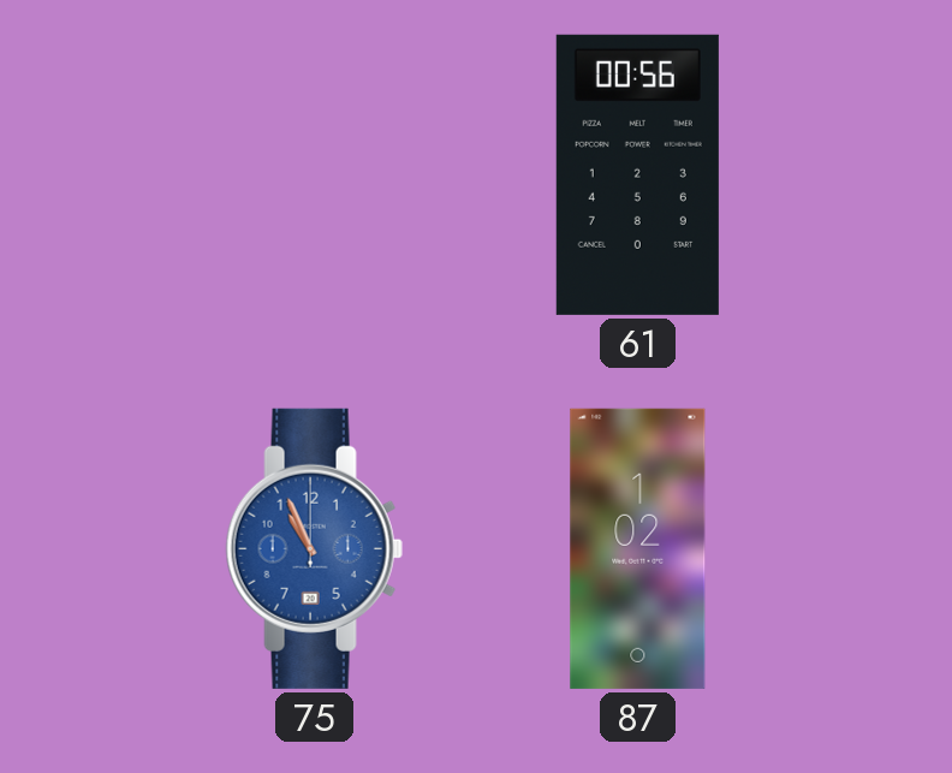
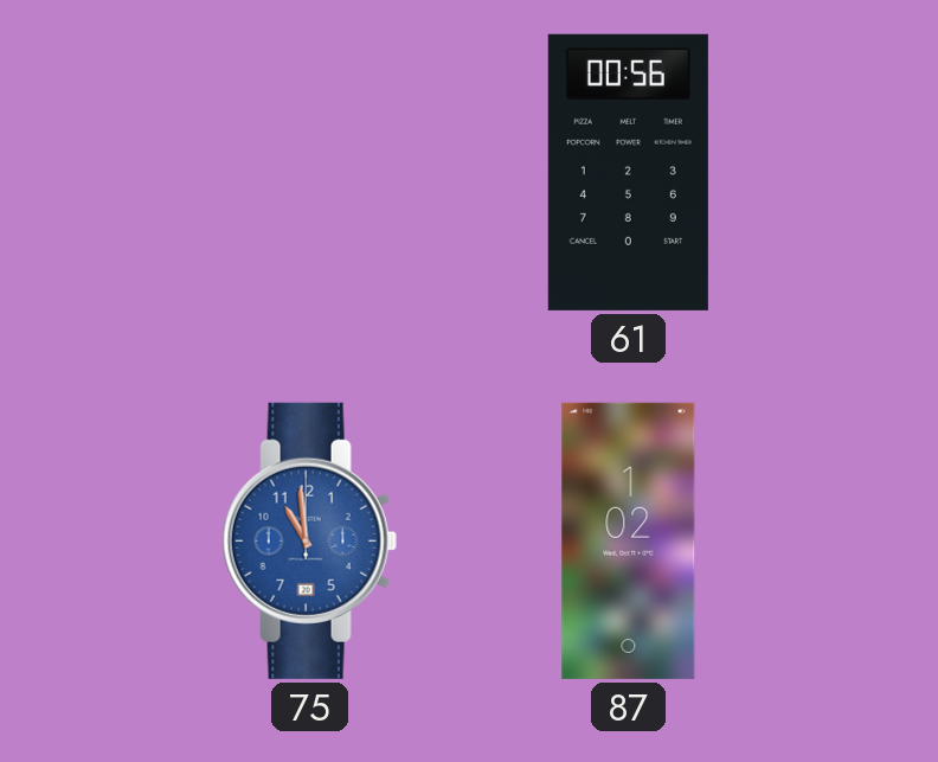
75: 10:56 -> 10:59 (309, 540)
